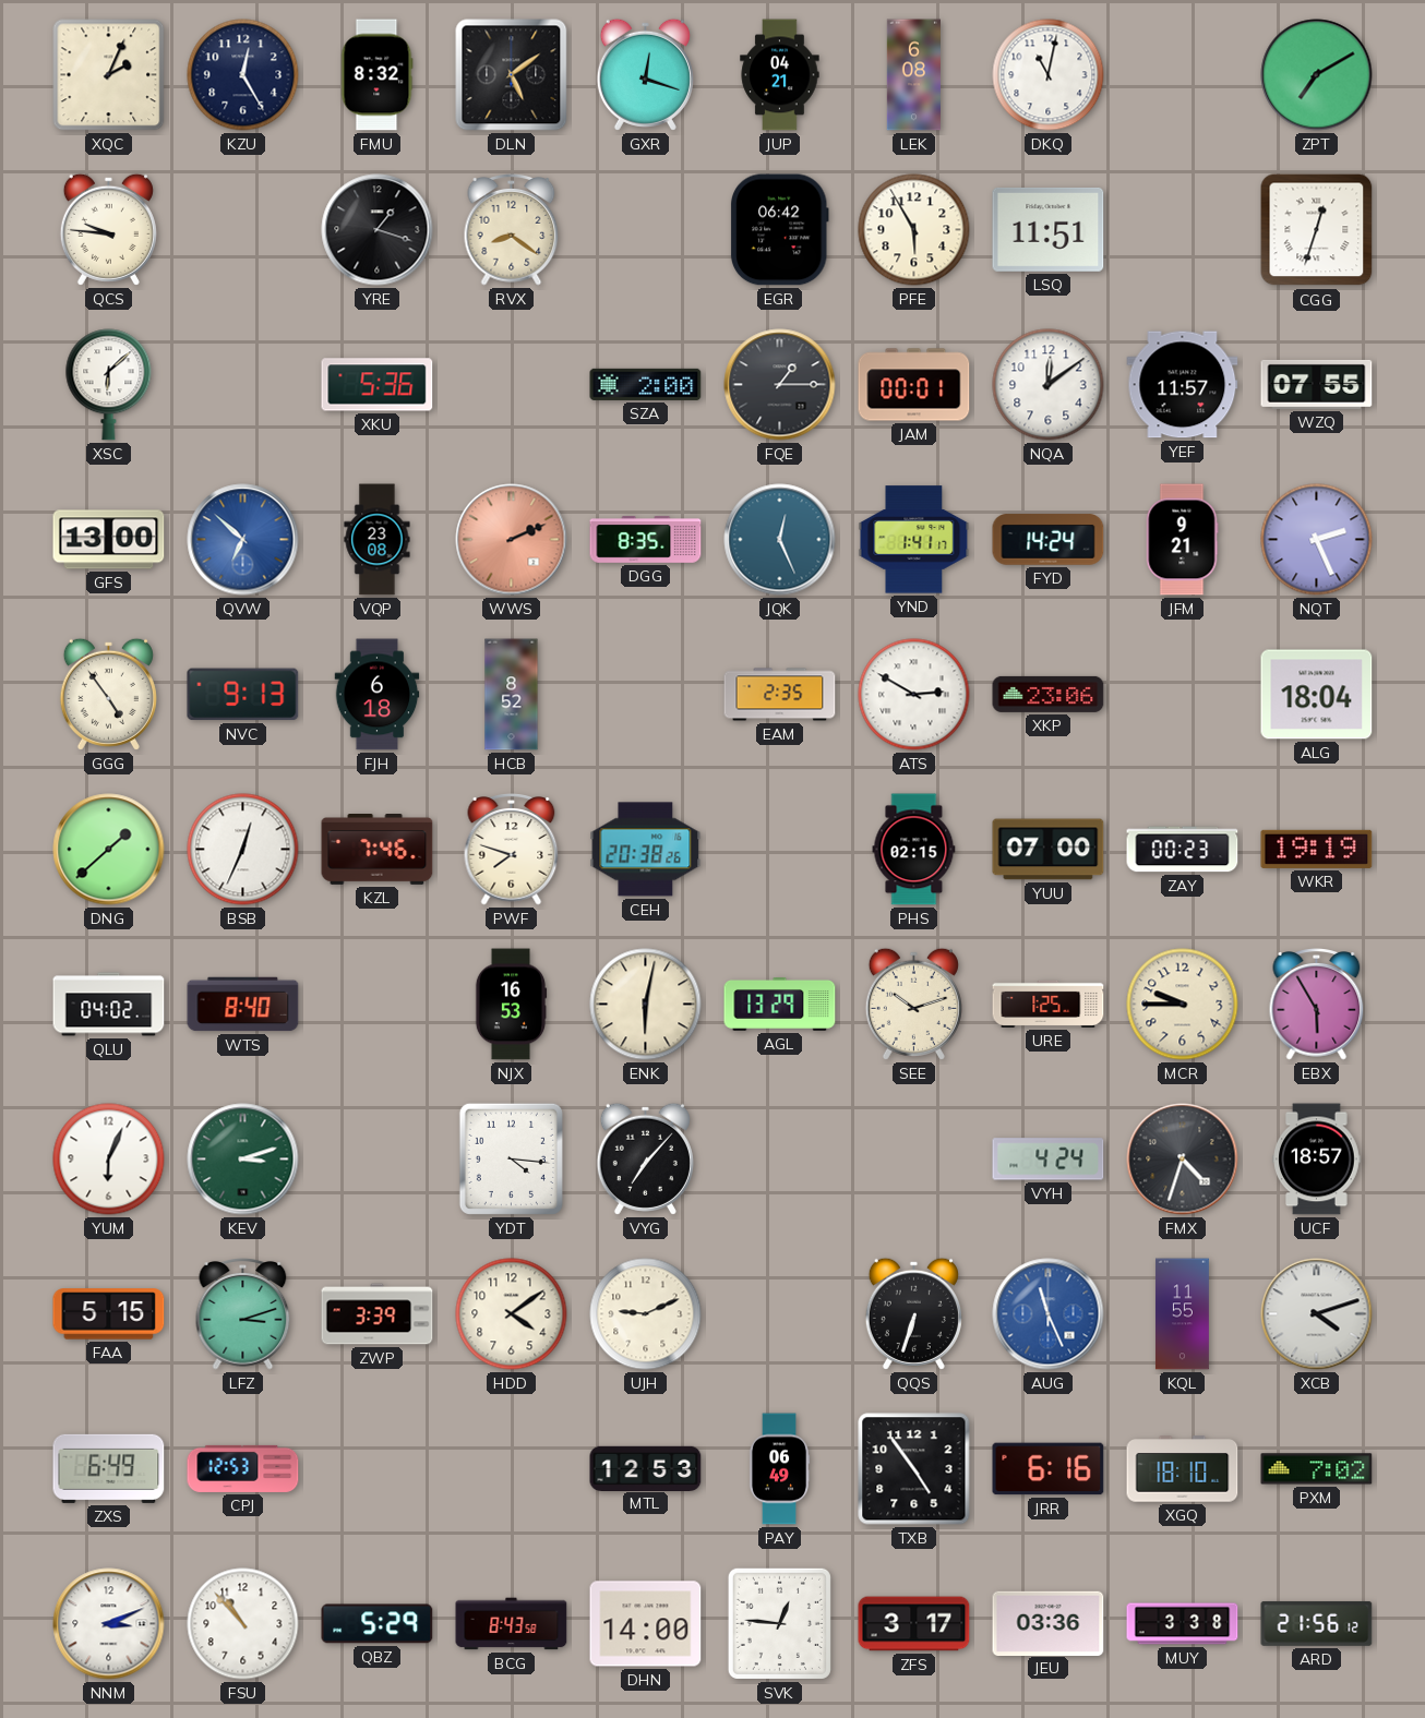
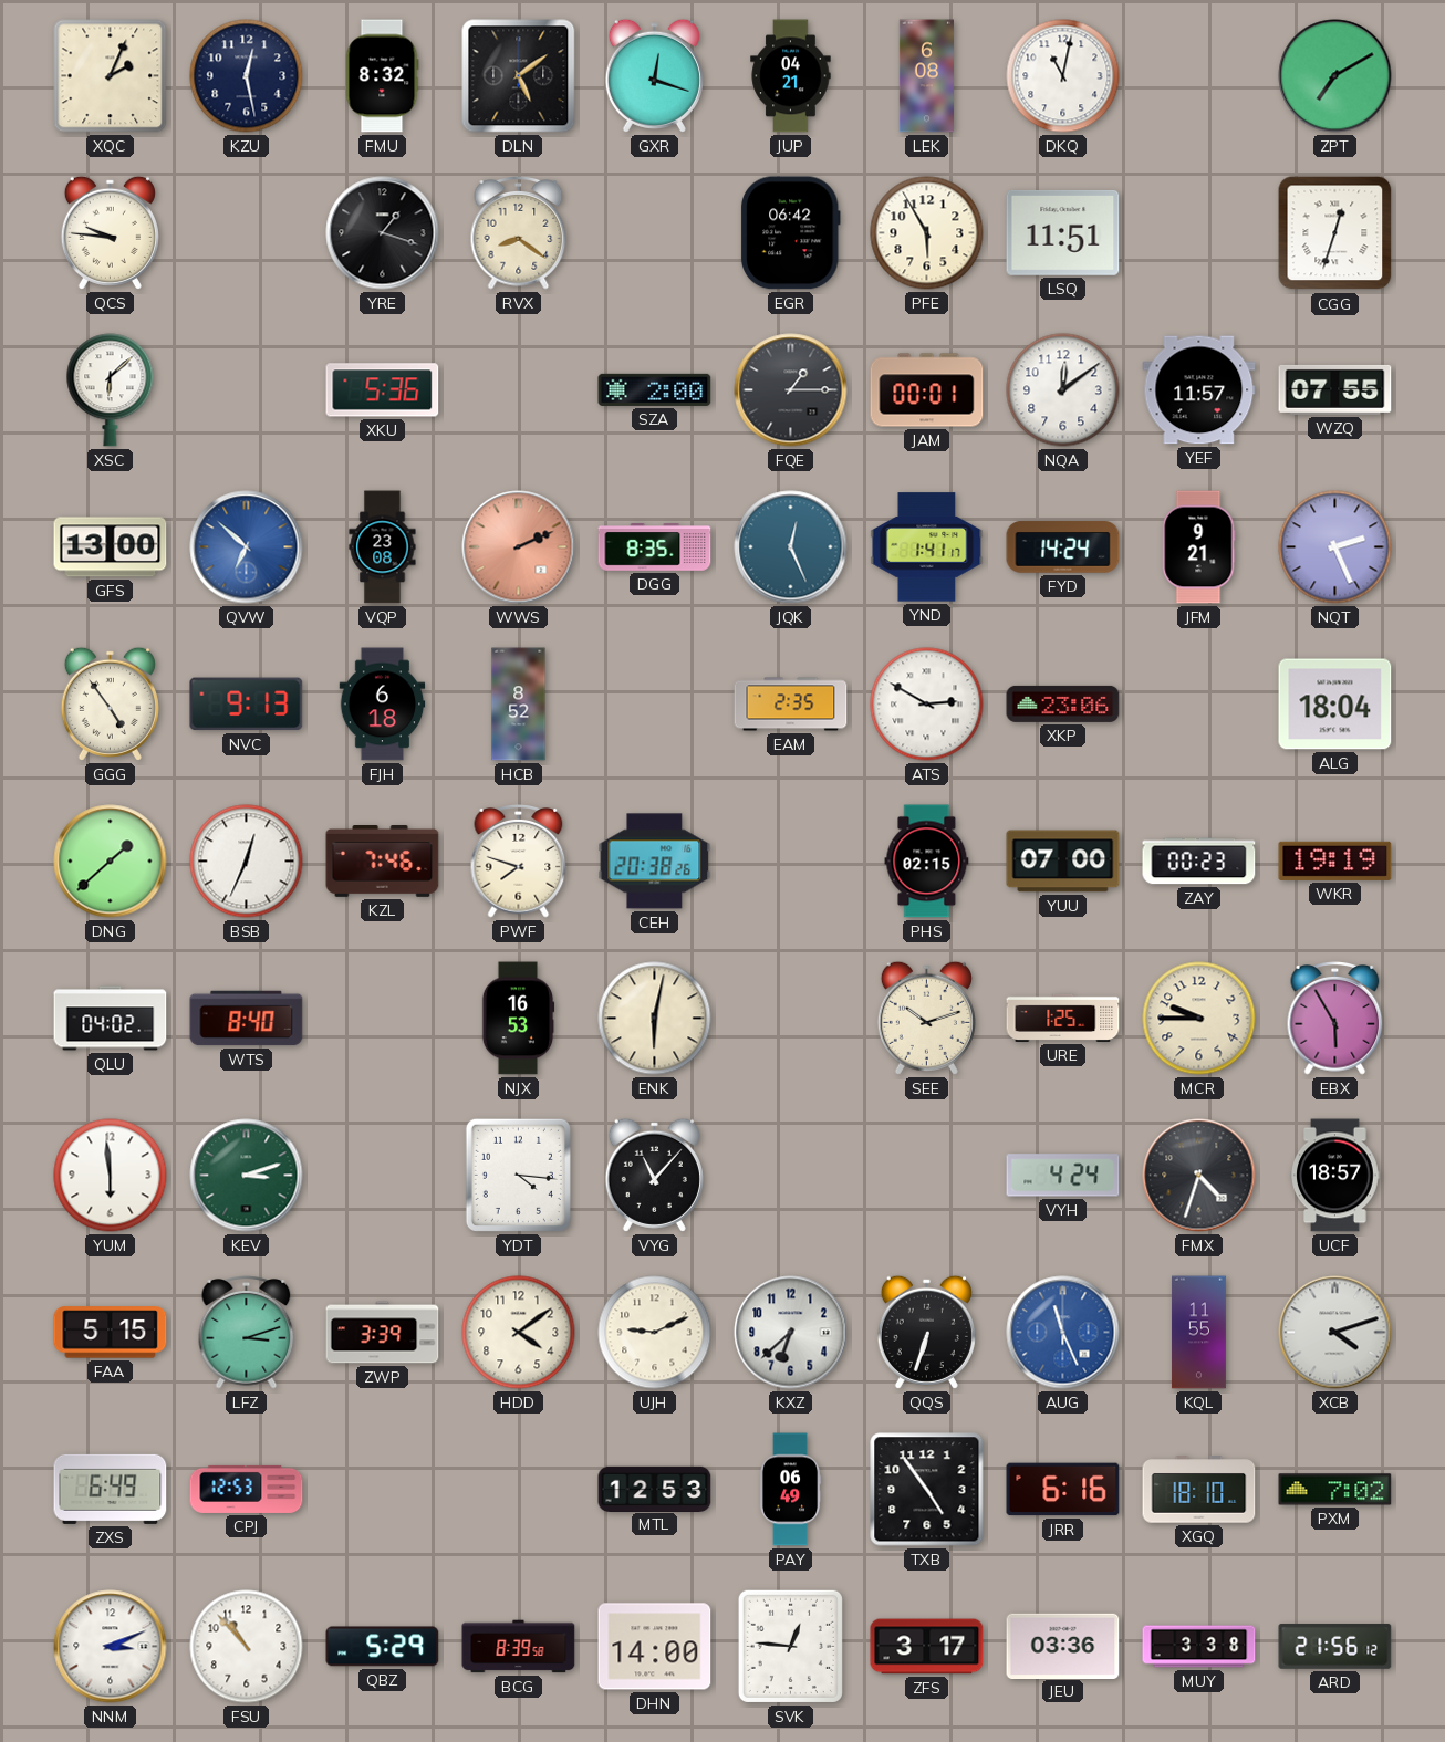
KZU: 12:25 -> 12:28 (247, 76)
AGL: 13:29 -> none (780, 1005)
YUM: 6:04 -> 5:59 (111, 1176)
VYG: 7:07 -> 11:07 (654, 1175)
KXZ: none -> 6:38 (791, 1333)
BCG: 8:43 -> 8:39 (519, 1647)
